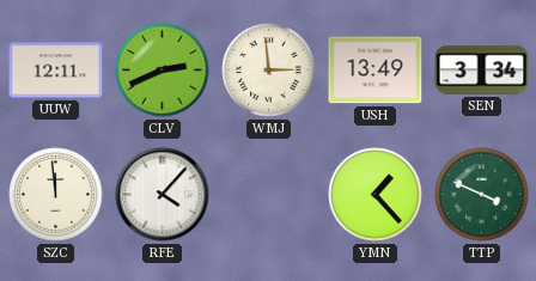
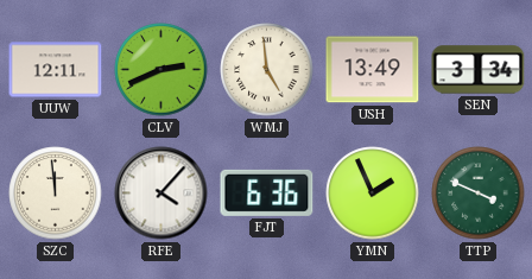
WMJ: 2:59 -> 4:59 (267, 70)
FJT: none -> 6:36 (267, 192)
YMN: 1:23 -> 1:56 (373, 194)
